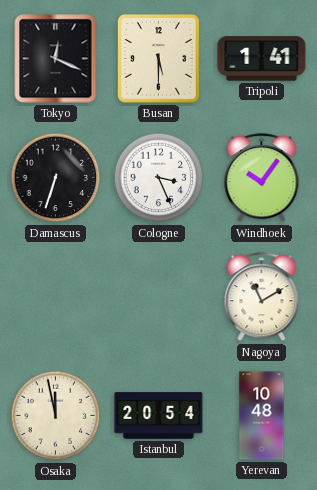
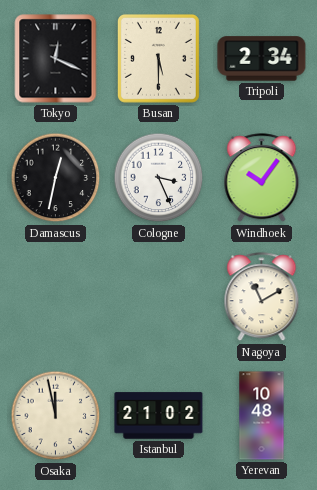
Tripoli: 1:41 -> 2:34 (262, 59)
Damascus: 6:33 -> 12:32 (56, 178)
Istanbul: 20:54 -> 21:02 (159, 416)
